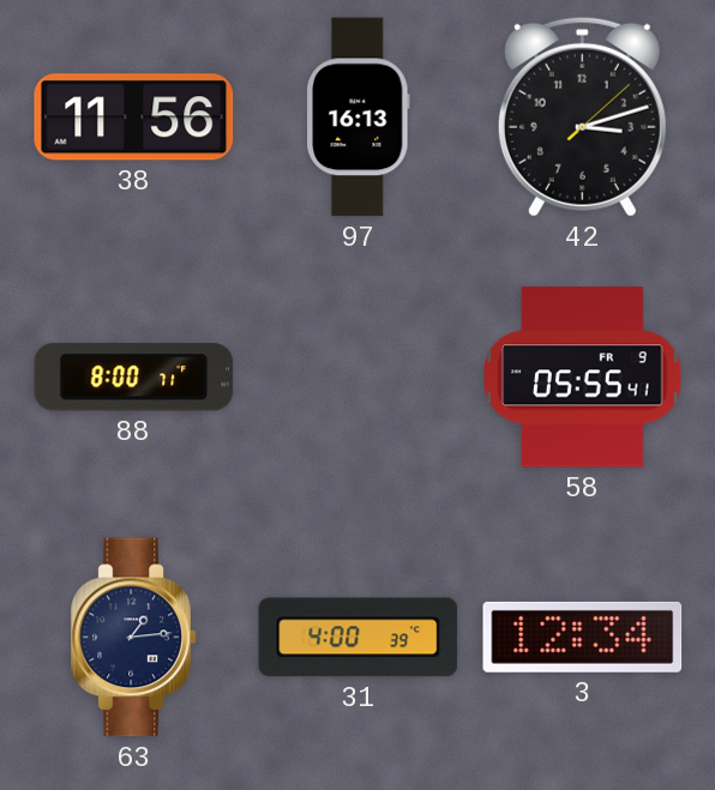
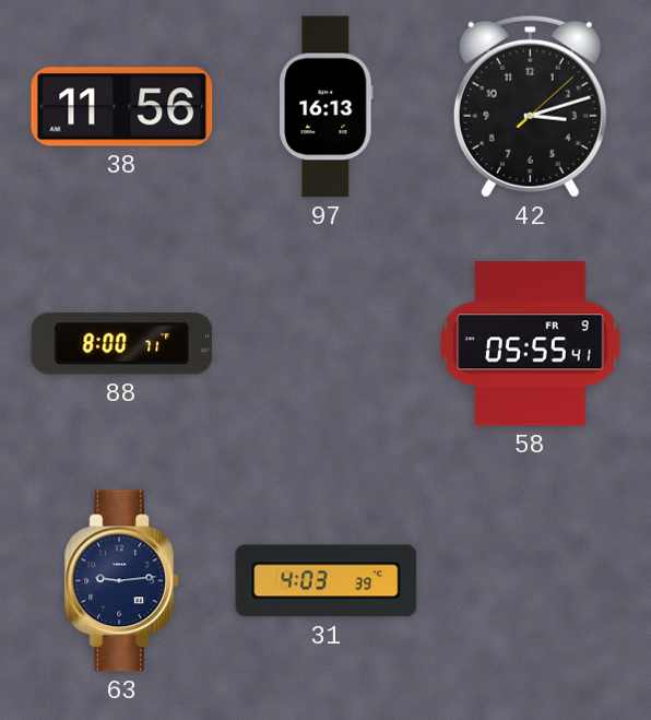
63: 1:14 -> 9:14 (122, 581)
31: 4:00 -> 4:03 (327, 581)
3: 12:34 -> none (583, 637)
